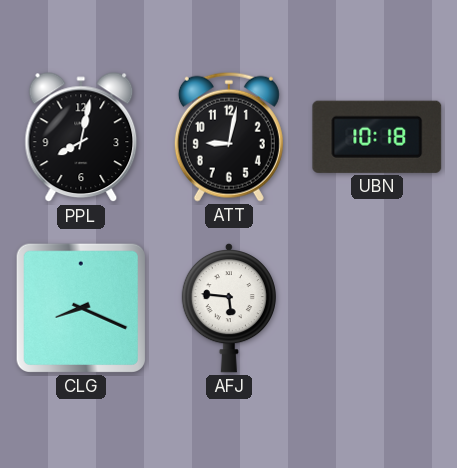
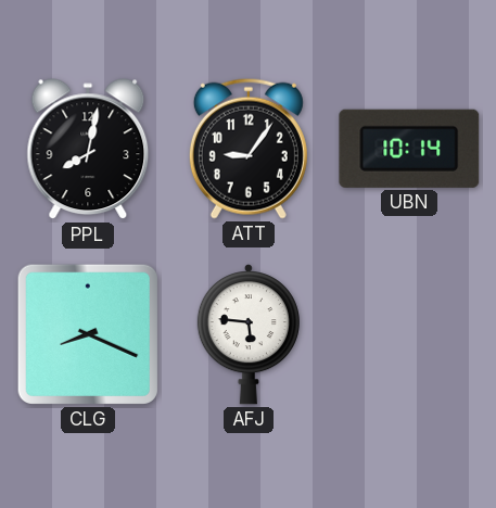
ATT: 9:02 -> 9:06 (249, 149)
UBN: 10:18 -> 10:14 (409, 149)
